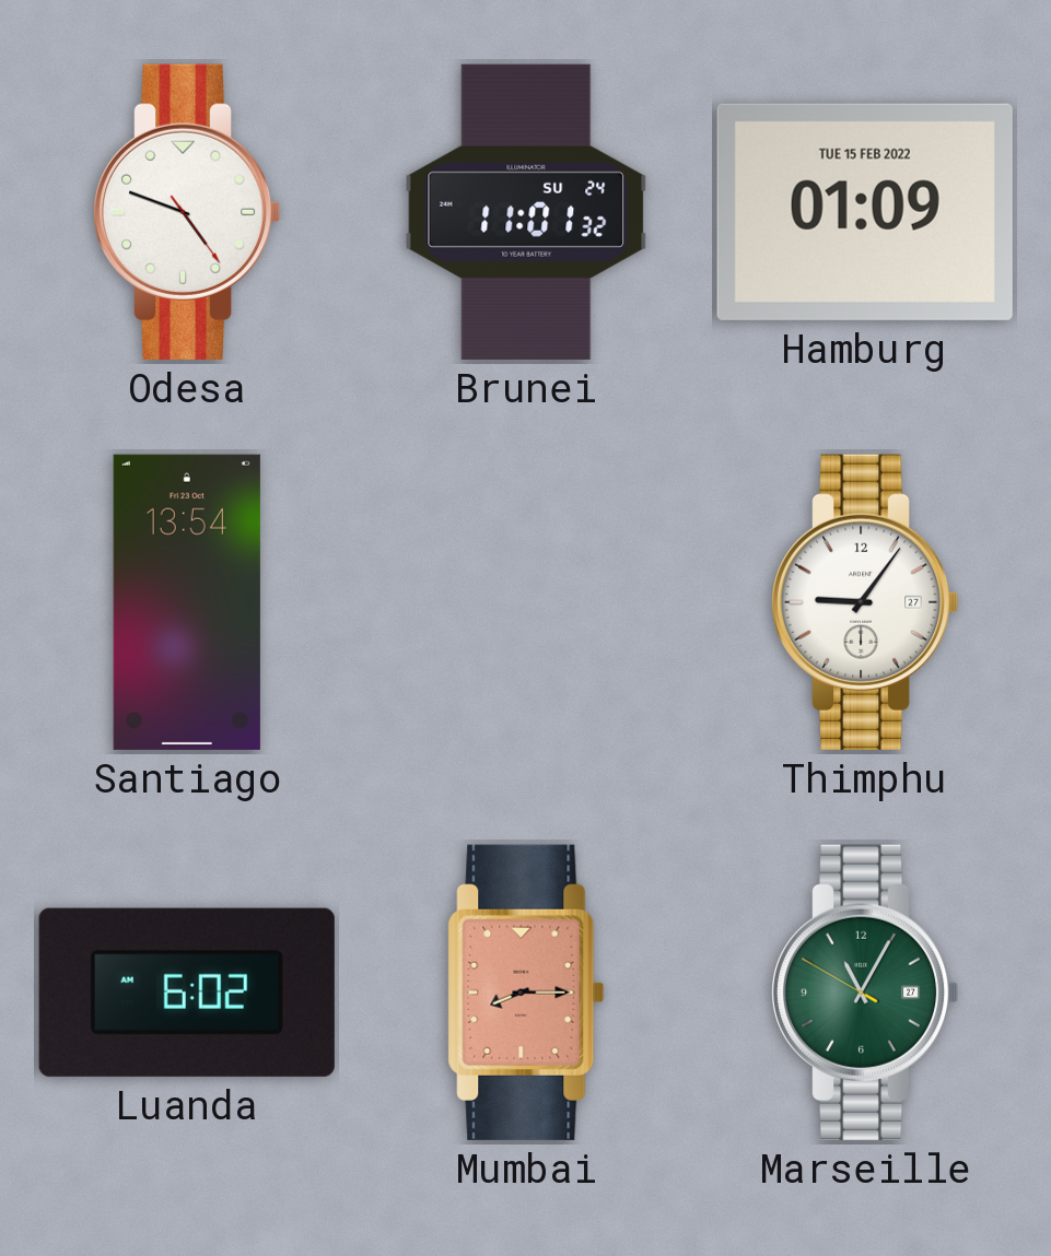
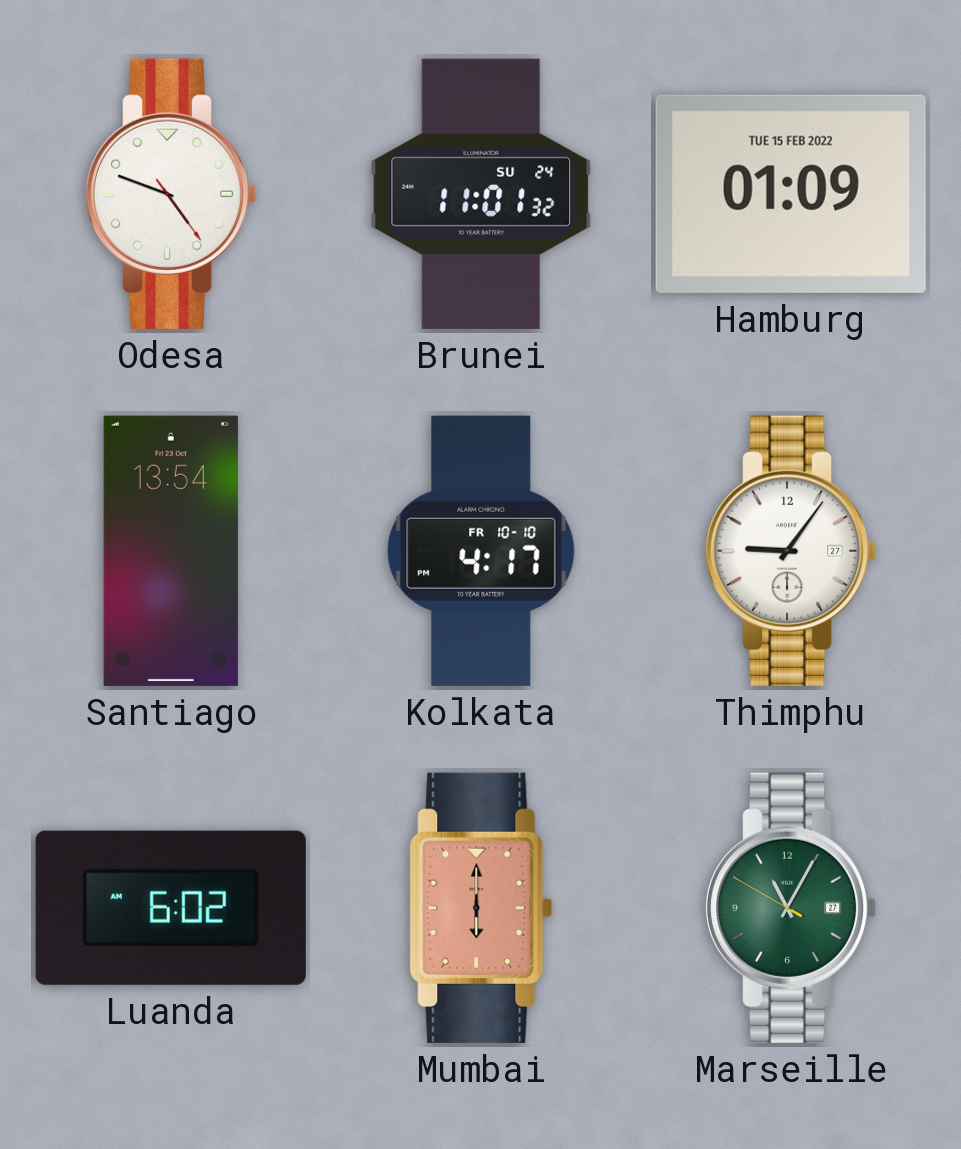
Kolkata: none -> 4:17 (481, 551)
Mumbai: 8:15 -> 6:00 (481, 908)
